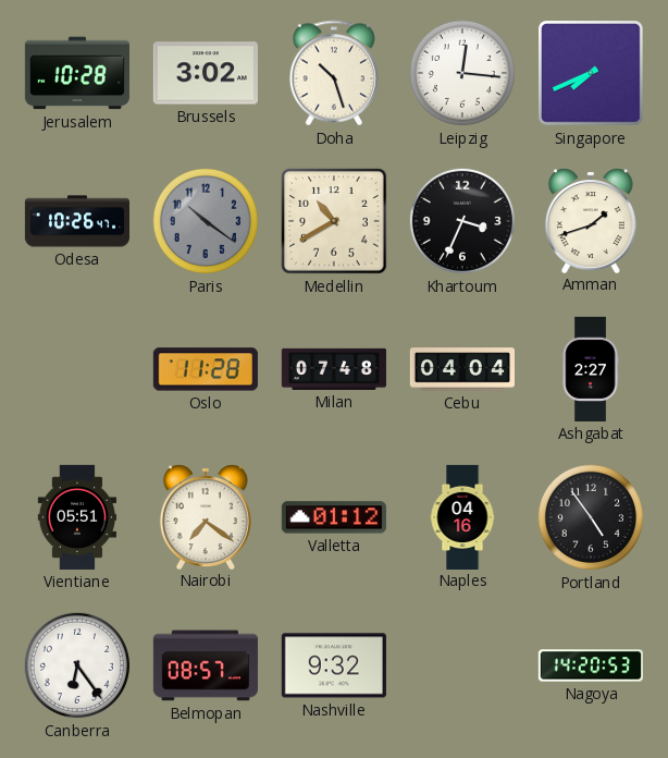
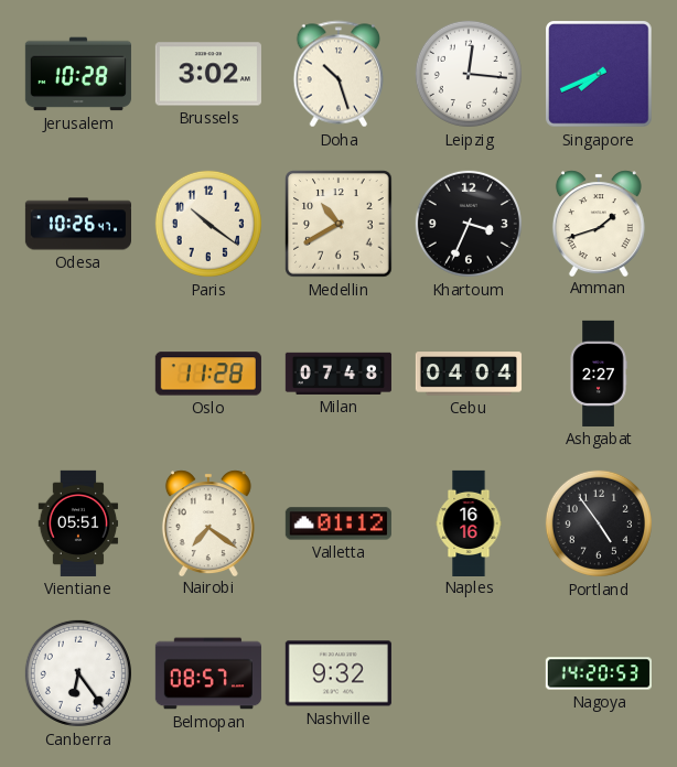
Paris dial: grey -> cream (208, 224)
Naples: 04:16 -> 16:16 (469, 522)
